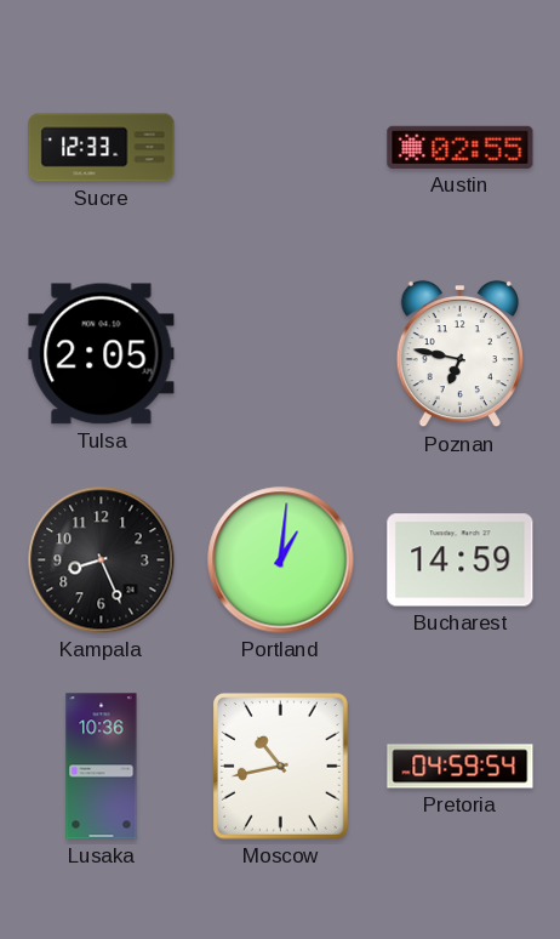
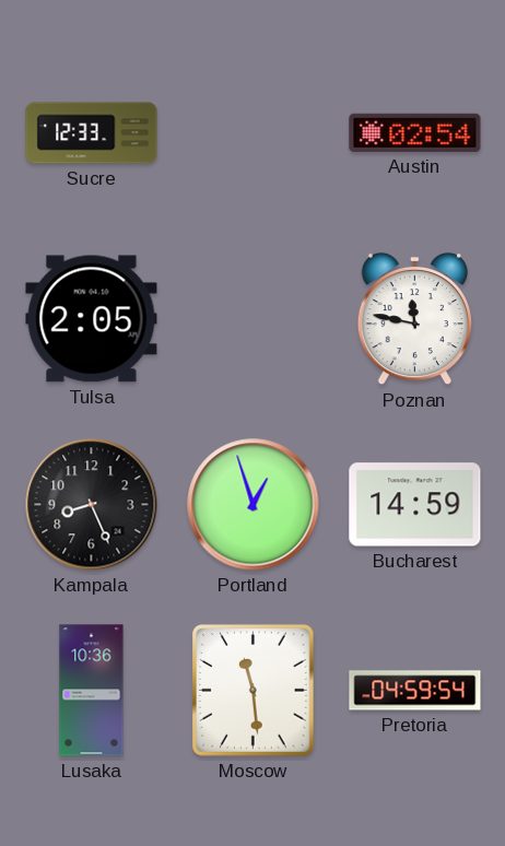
Austin: 02:55 -> 02:54 (415, 132)
Poznan: 6:47 -> 11:47 (414, 319)
Portland: 1:01 -> 12:57 (254, 505)
Moscow: 10:43 -> 11:29 (254, 691)
